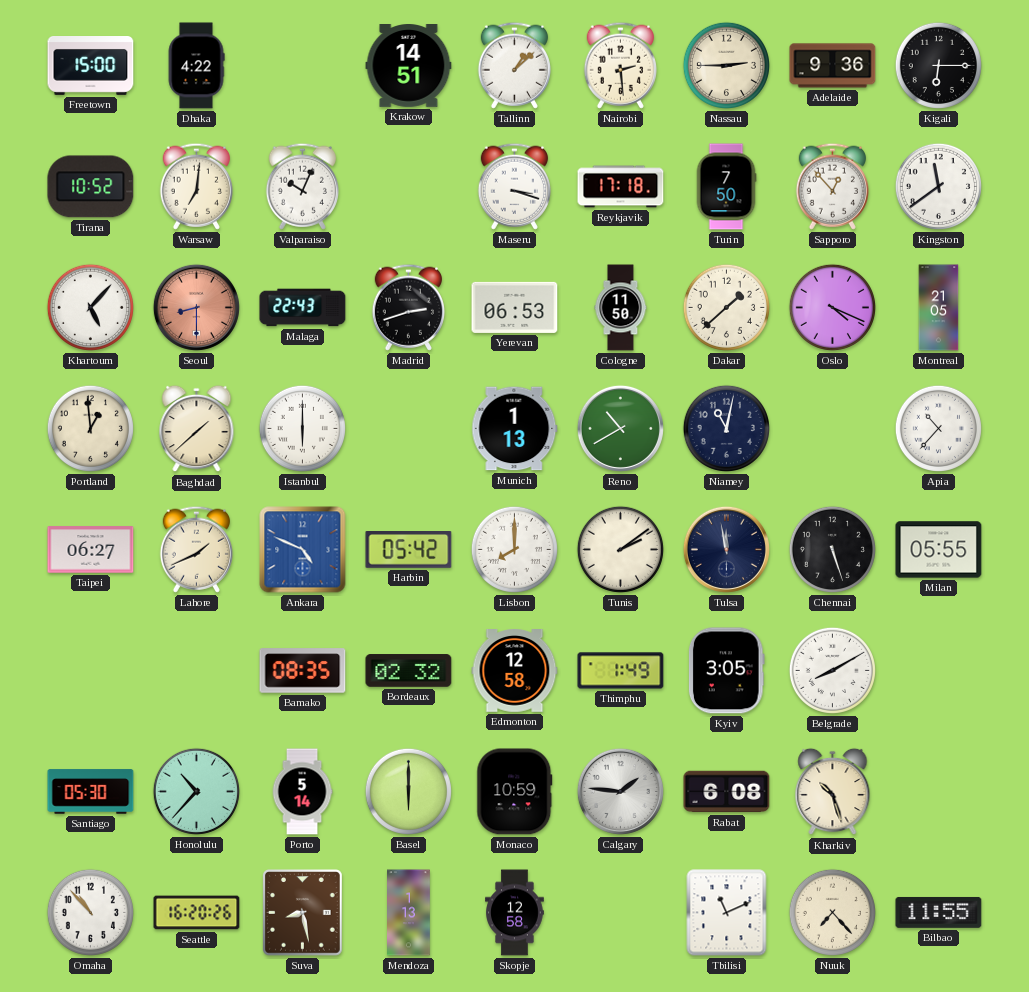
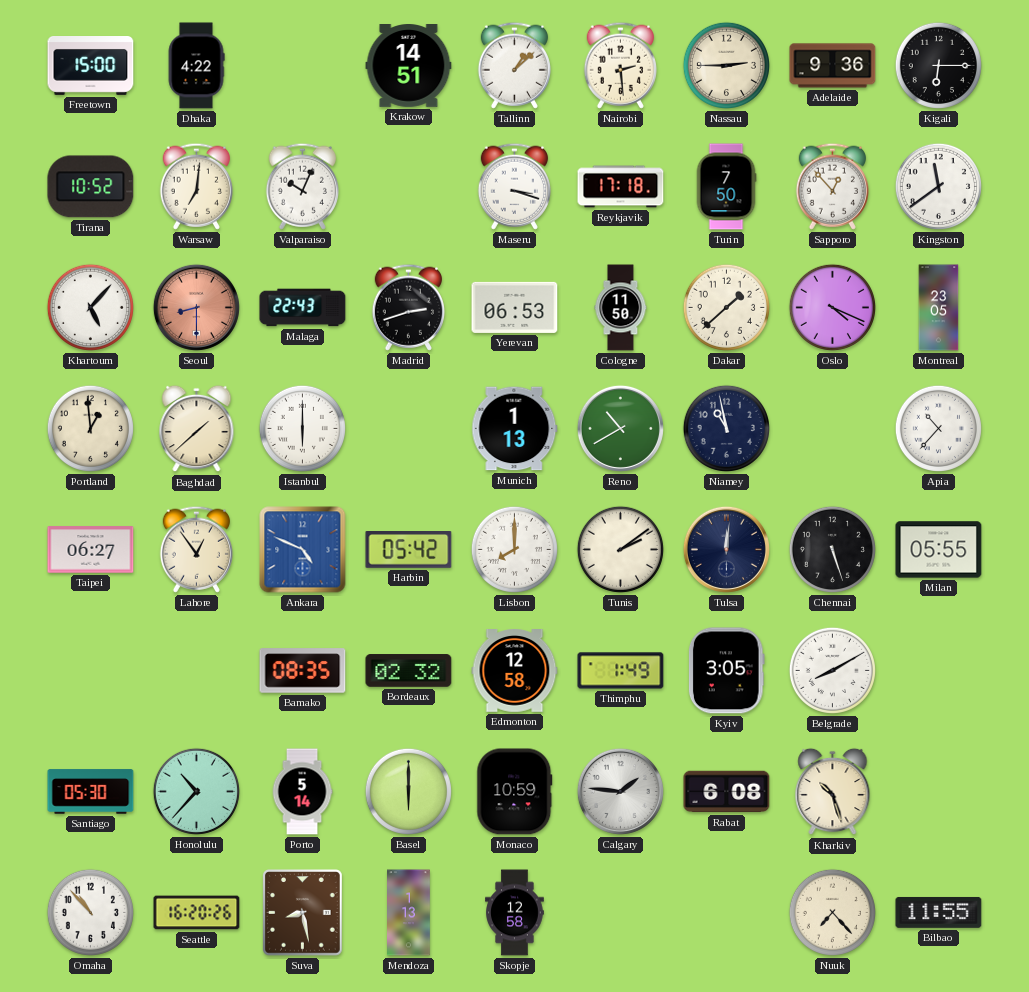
Montreal: 21:05 -> 23:05 (939, 308)
Niamey: 11:02 -> 10:58 (726, 428)
Lahore: 1:41 -> 12:54 (196, 549)
Tulsa: 11:58 -> 12:01 (726, 549)
Tbilisi: 11:11 -> none (727, 913)
